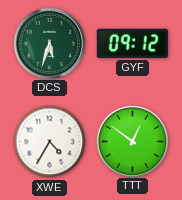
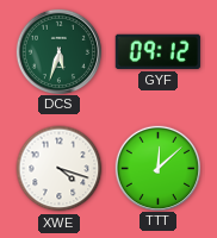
XWE: 4:35 -> 4:18 (60, 169)
TTT: 12:51 -> 12:08 (157, 168)
